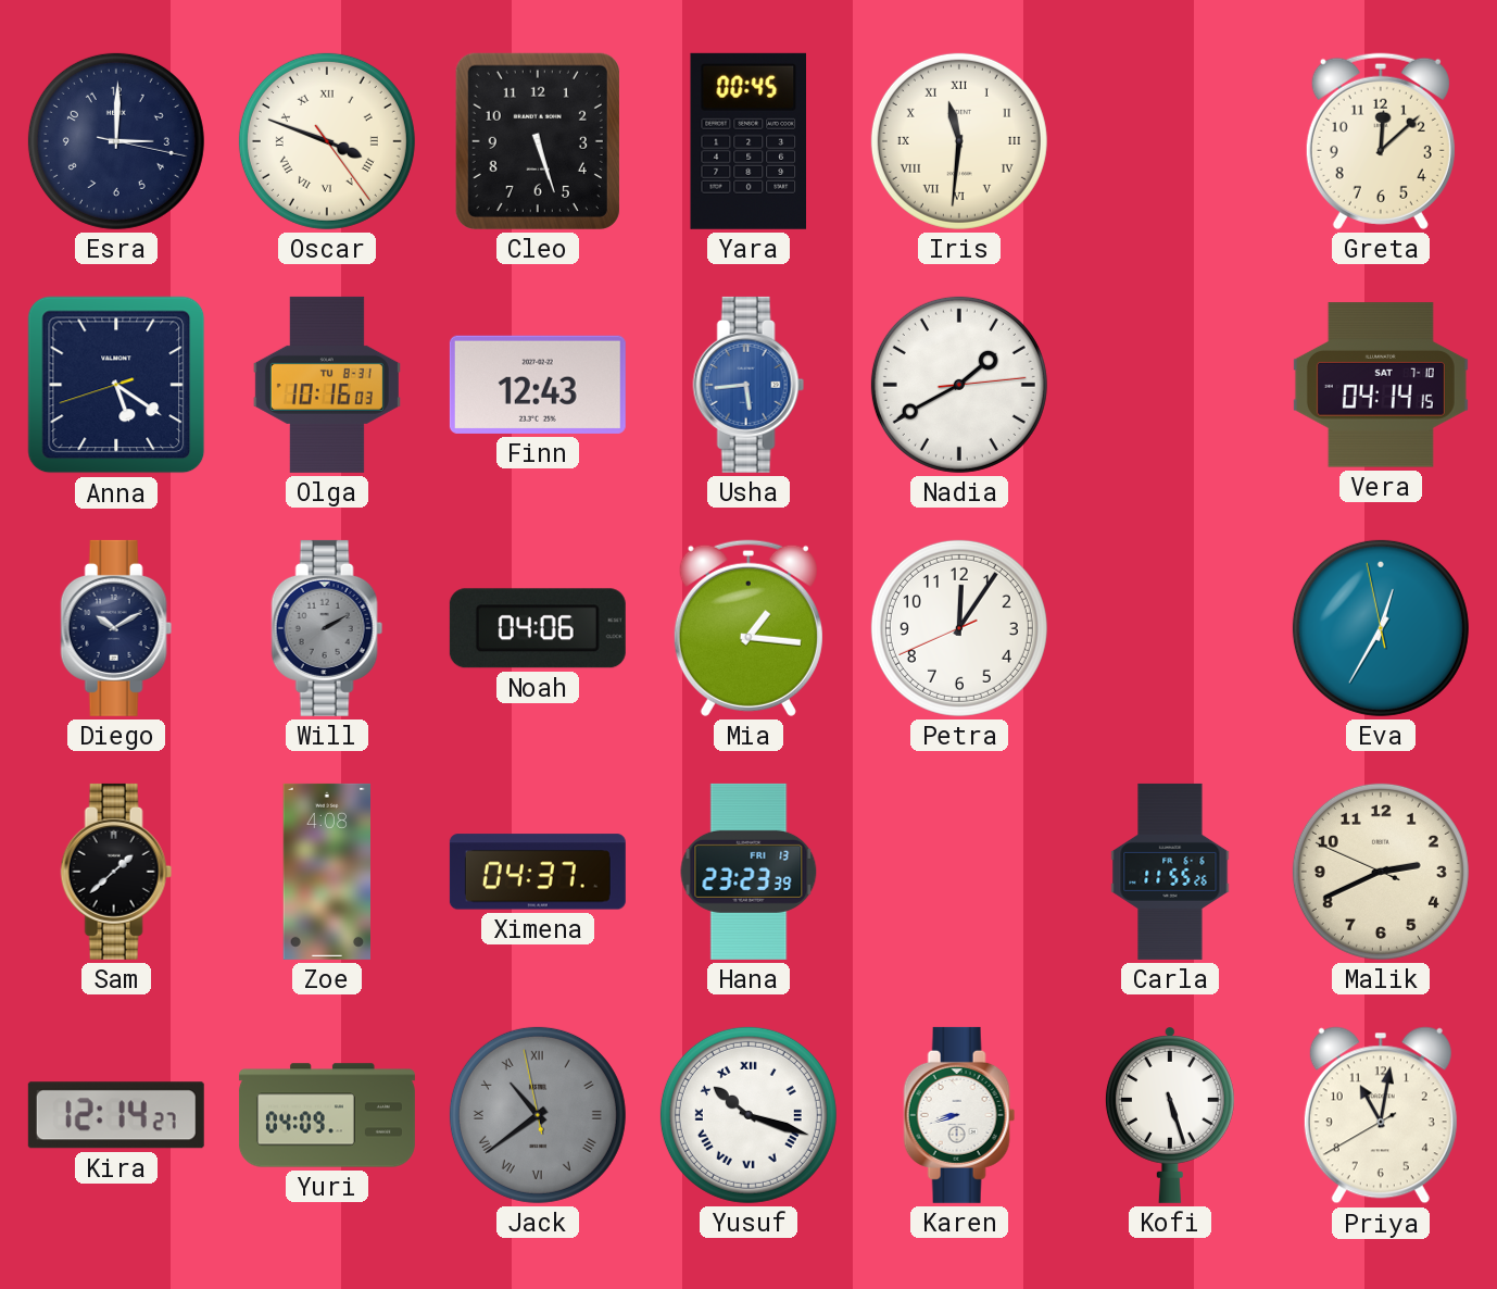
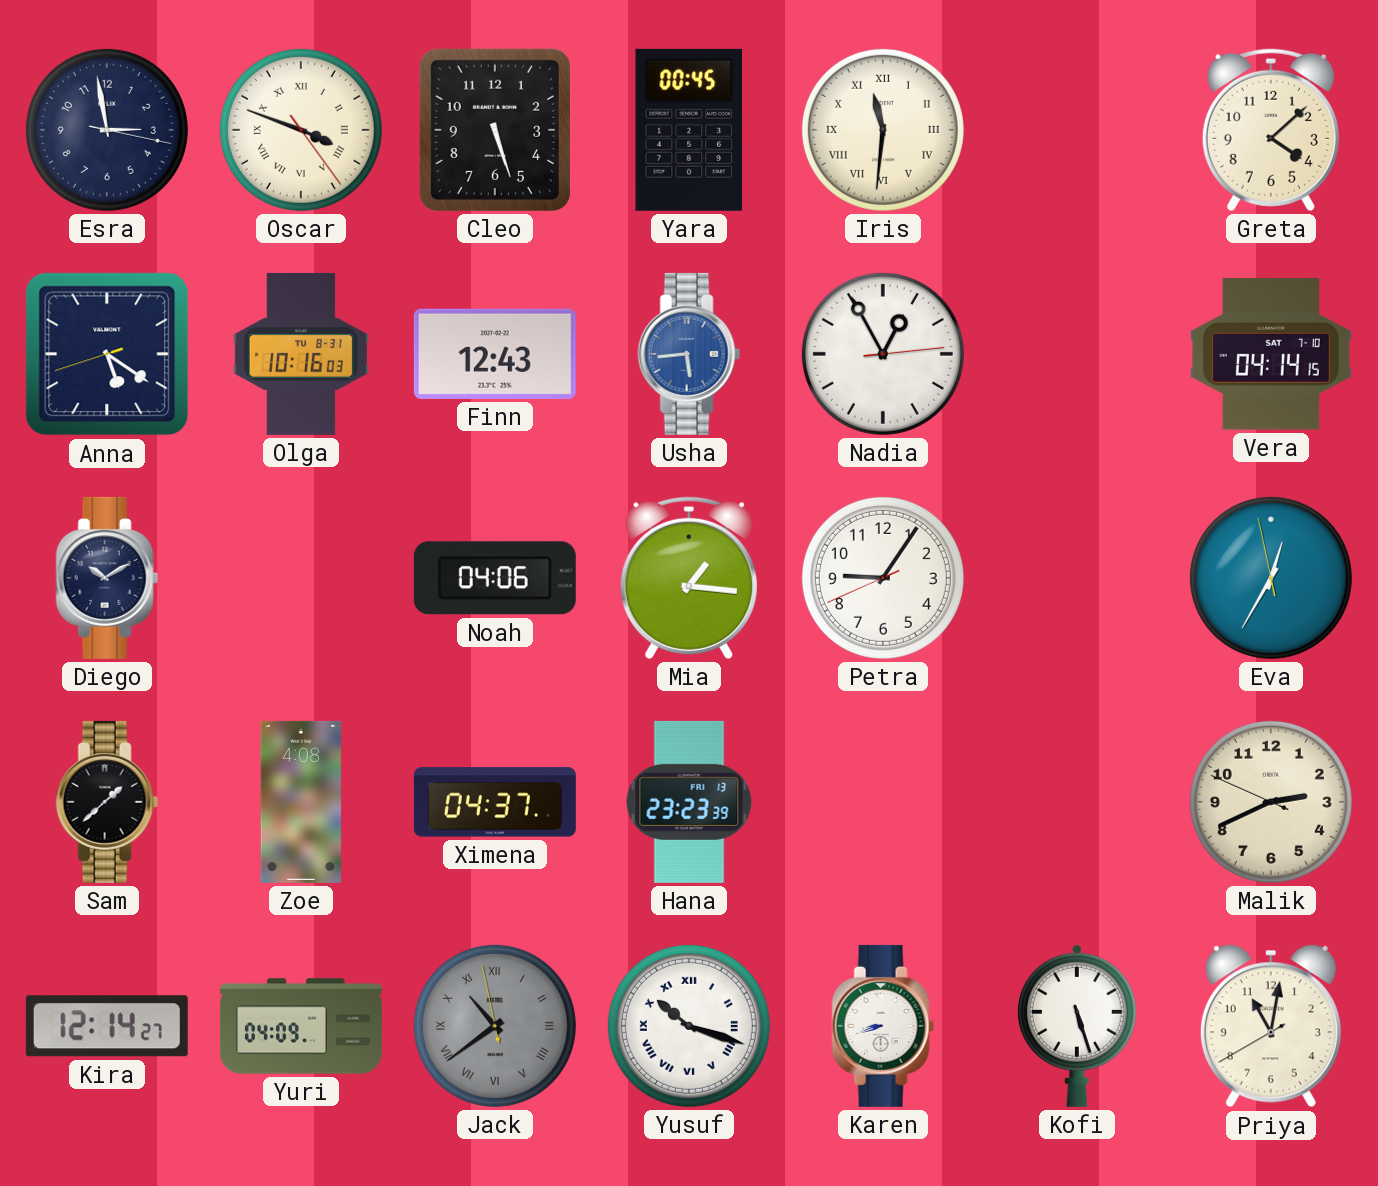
Esra: 3:00 -> 2:58 (107, 130)
Greta: 12:08 -> 4:08 (1271, 130)
Nadia: 1:40 -> 12:55 (883, 354)
Will: 2:10 -> none (327, 628)
Petra: 12:05 -> 9:05 (883, 578)
Carla: 11:55 -> none (1170, 872)
